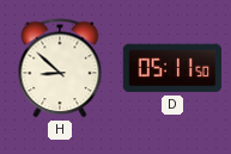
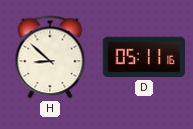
D: 05:11:50 -> 05:11:16 (144, 57)
